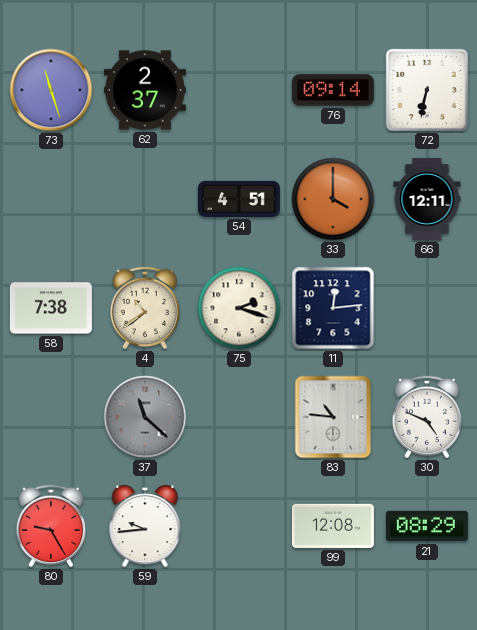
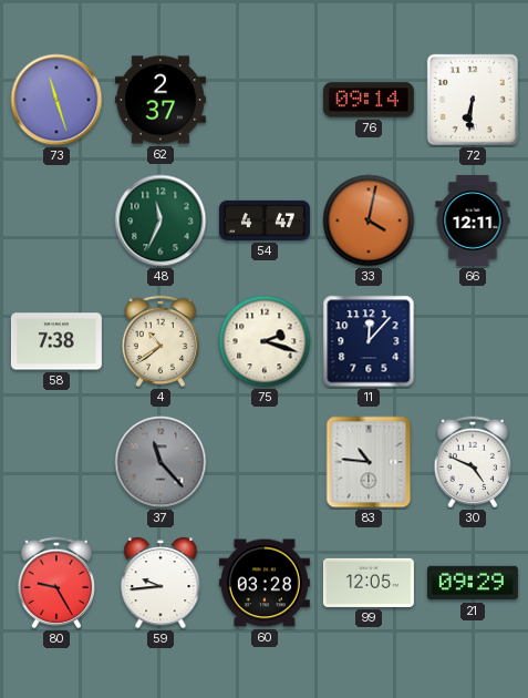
72: 6:32 -> 6:31 (473, 100)
48: none -> 11:34 (161, 220)
54: 4:51 -> 4:47 (265, 220)
33: 4:00 -> 4:02 (369, 220)
11: 12:14 -> 12:07 (369, 341)
37: 11:22 -> 11:23 (161, 462)
60: none -> 03:28 (265, 583)
99: 12:08 -> 12:05 (369, 583)
21: 08:29 -> 09:29 (473, 583)
